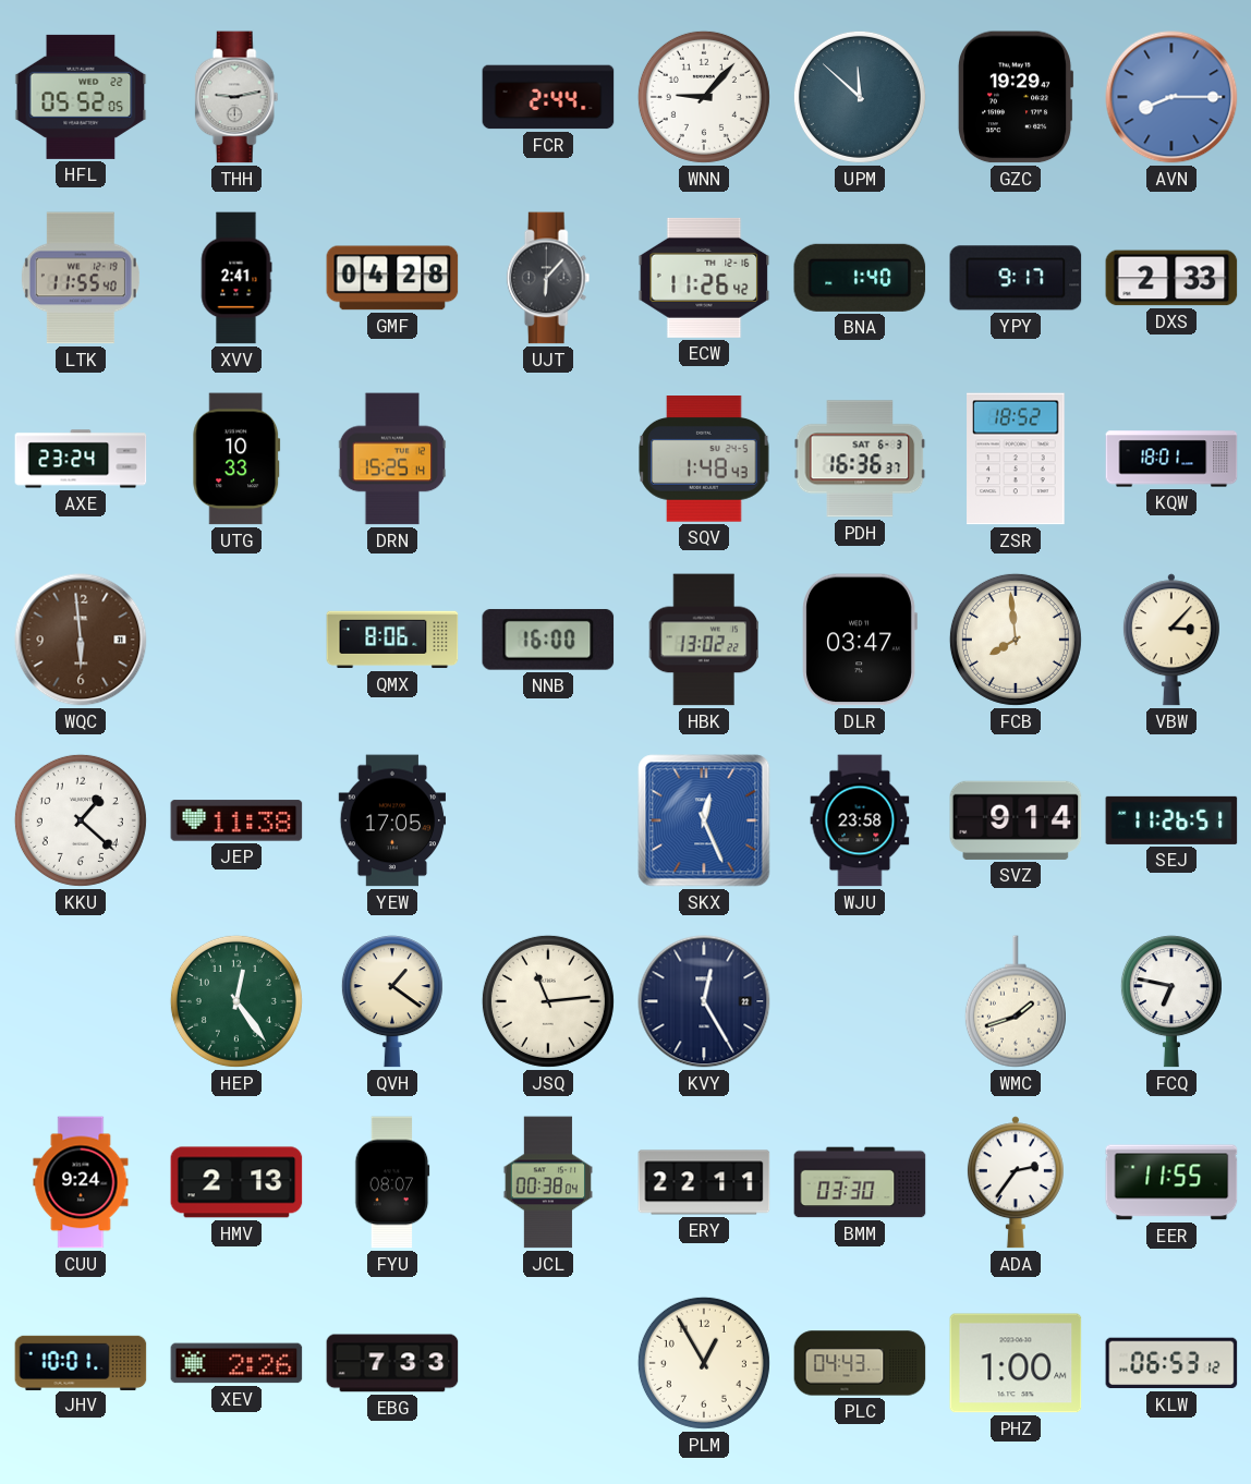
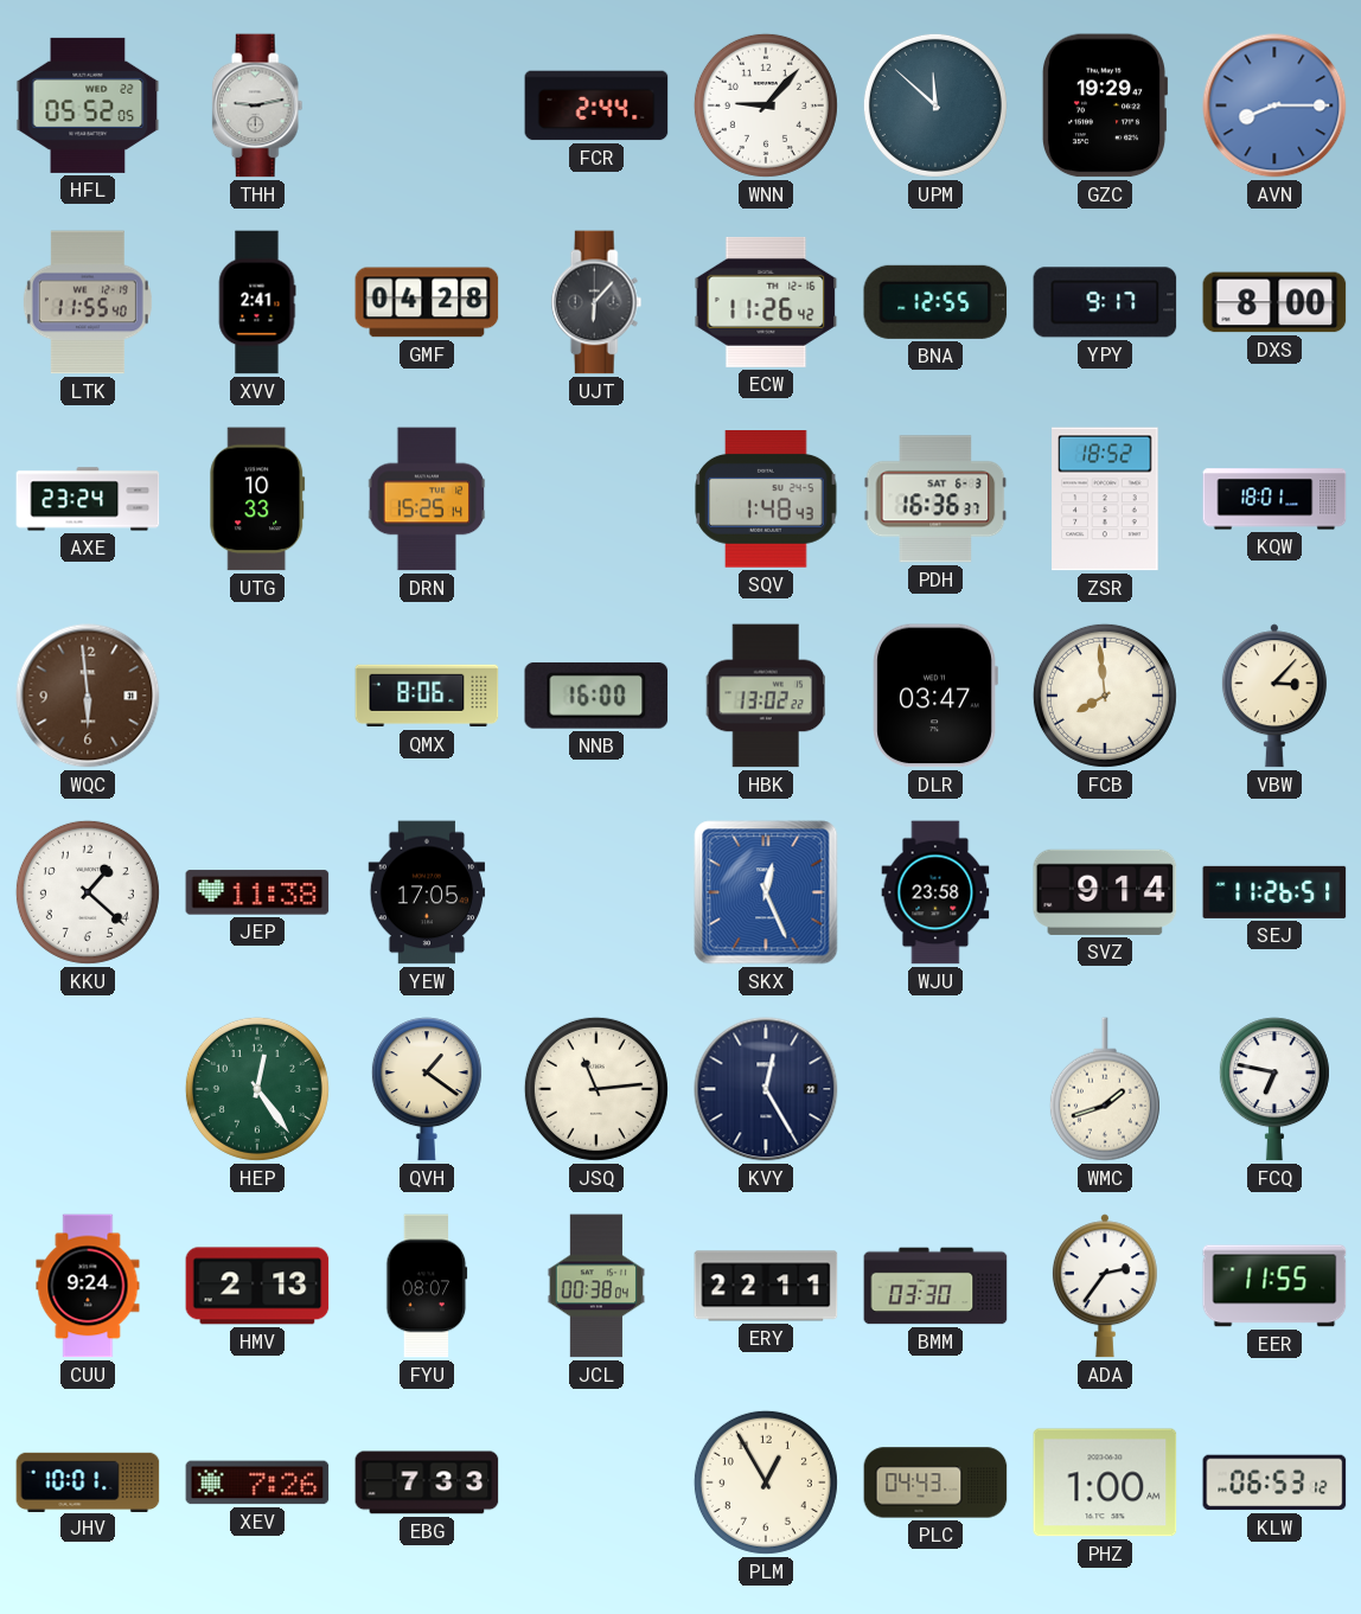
BNA: 1:40 -> 12:55 (935, 302)
DXS: 2:33 -> 8:00 (1274, 302)
XEV: 2:26 -> 7:26 (257, 1482)
